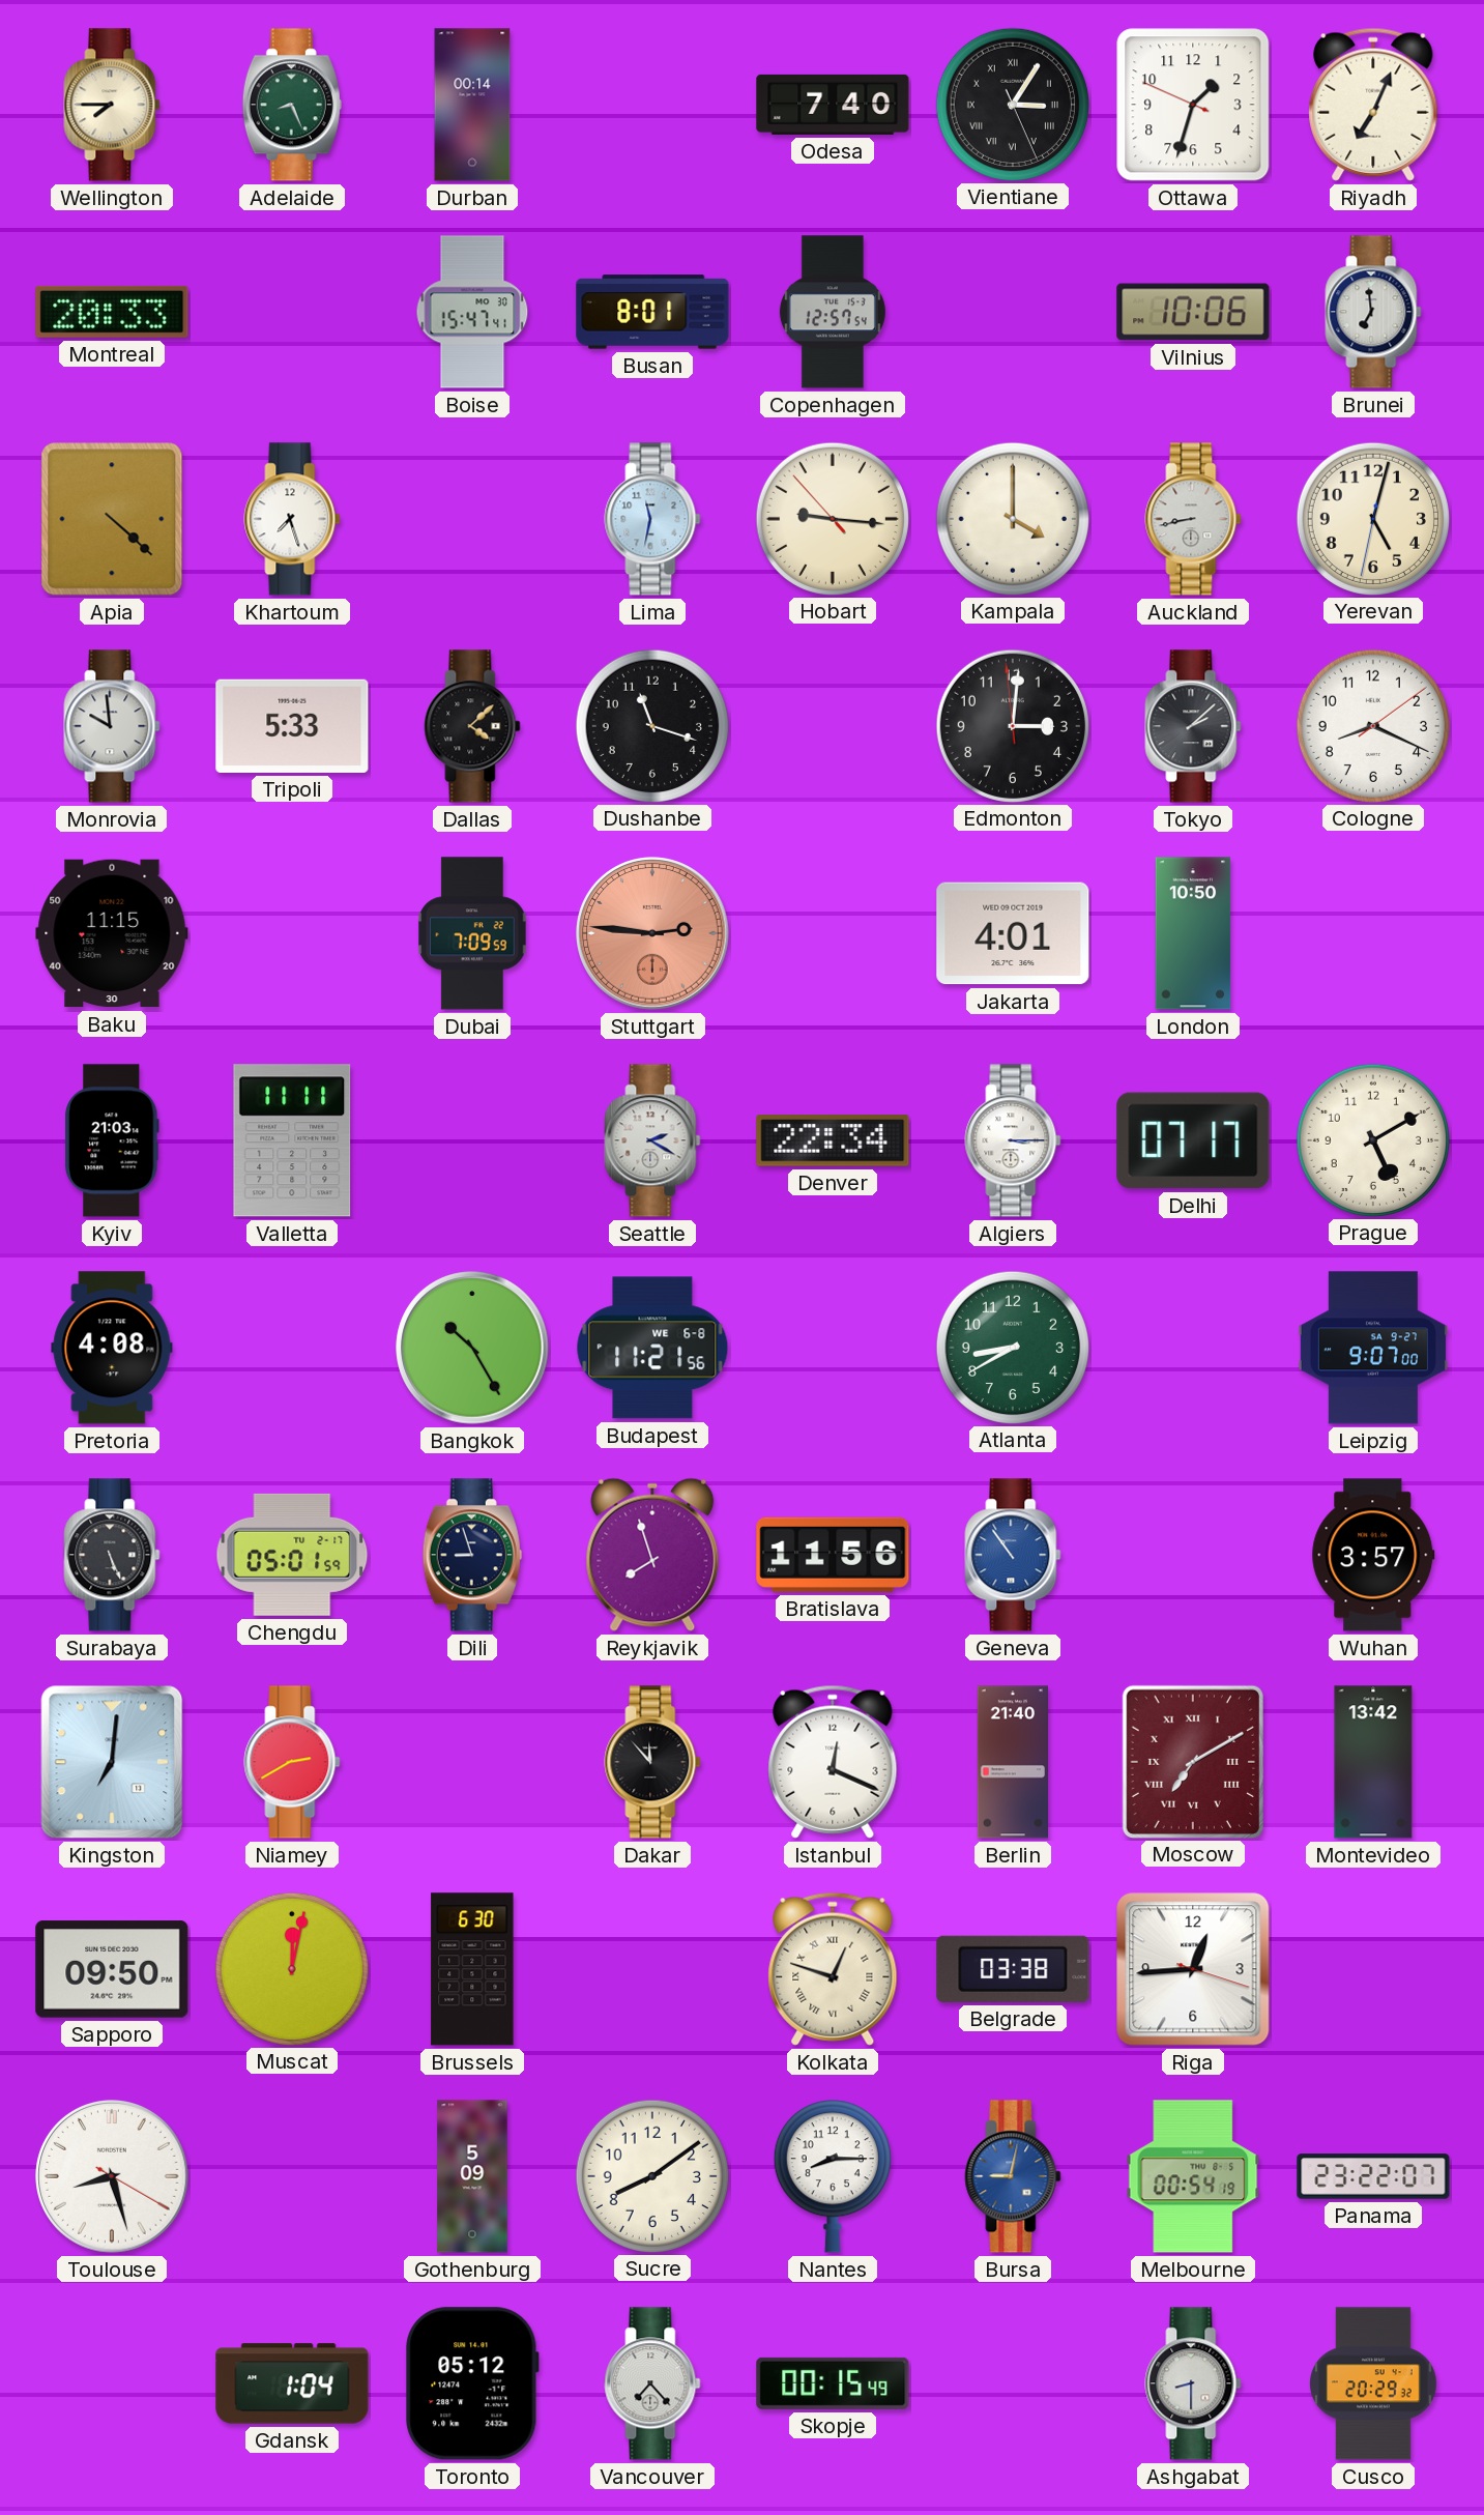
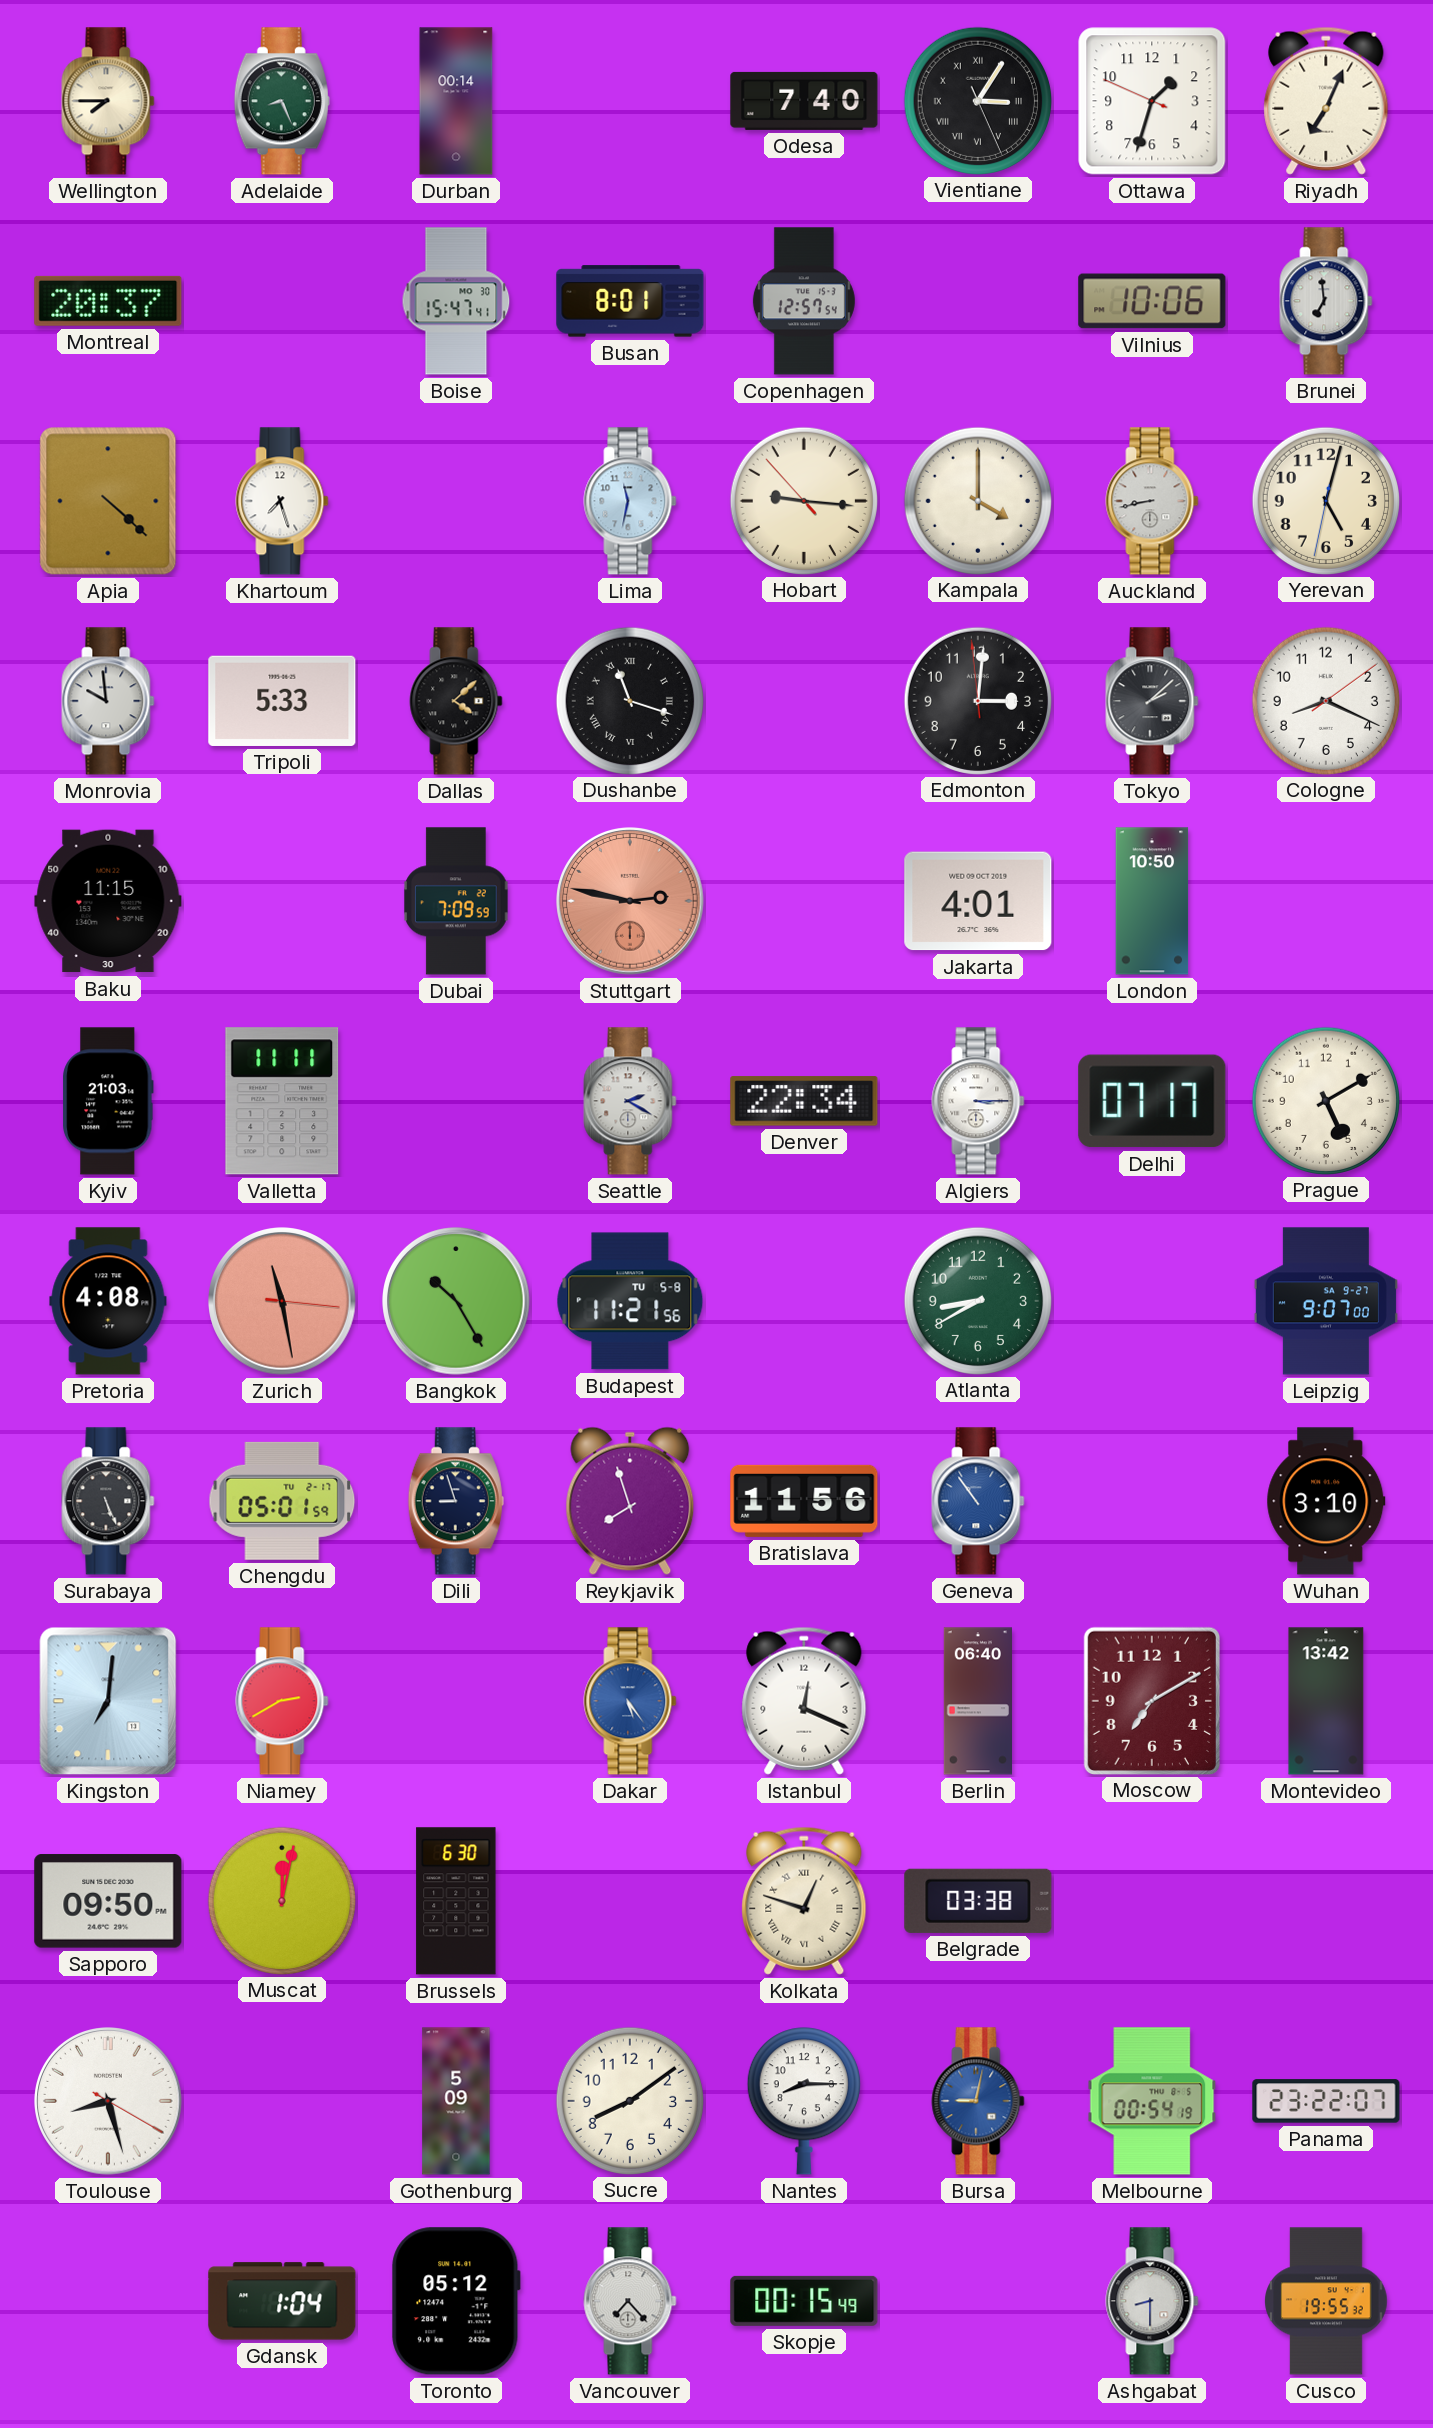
Montreal: 20:33 -> 20:37 (108, 301)
Dushanbe numerals: Arabic -> Roman (629, 700)
Stuttgart: 2:46 -> 2:47 (630, 901)
Zurich: none -> 11:28 (282, 1301)
Budapest date: WE 6-8 -> TU 5-8 (630, 1301)
Wuhan: 3:57 -> 3:10 (1326, 1501)
Dakar: 11:53 -> 5:24 (630, 1701)
Dakar dial: black -> blue (630, 1701)
Berlin: 21:40 -> 06:40 (977, 1701)
Moscow numerals: Roman -> Arabic (1151, 1700)
Riga: 12:44 -> none (1193, 1969)
Cusco: 20:29 -> 19:55 (1326, 2301)
